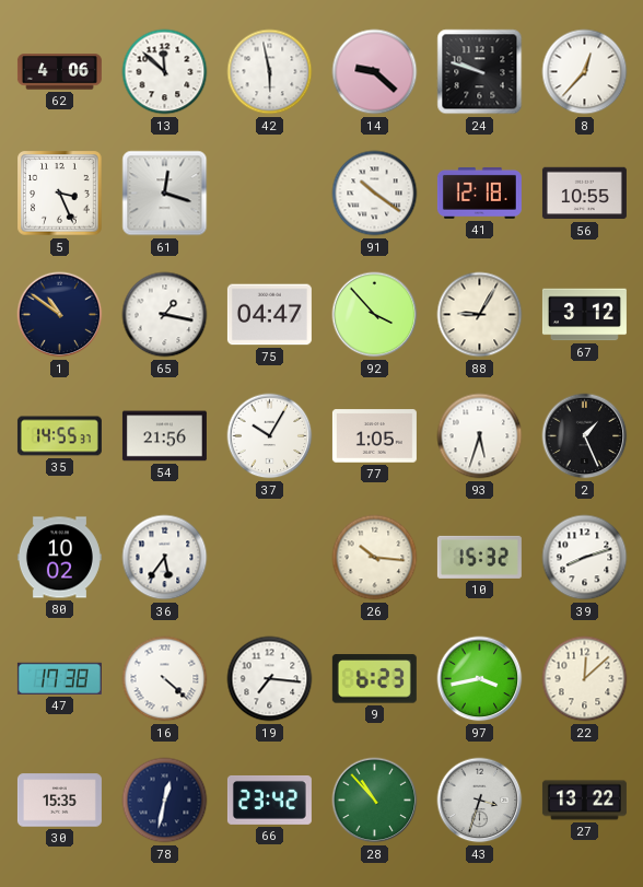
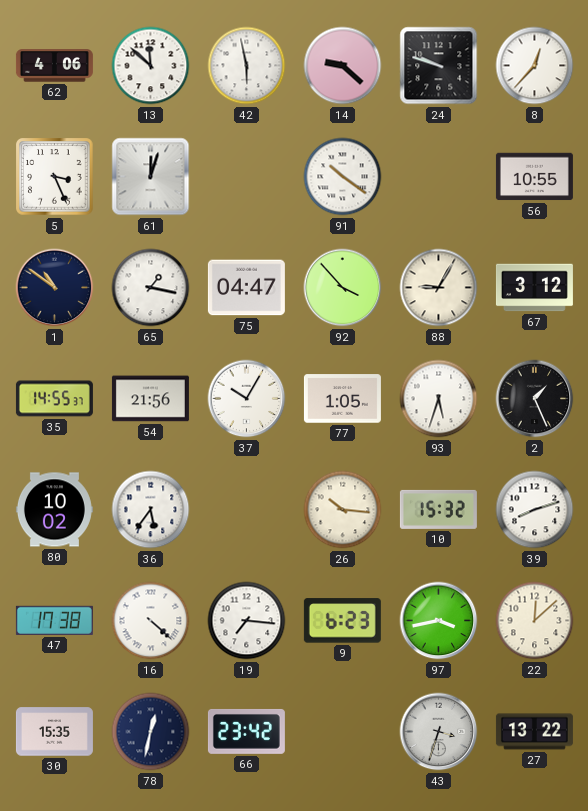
61: 12:18 -> 12:03 (151, 177)
41: 12:18 -> none (479, 192)
28: 10:53 -> none (375, 801)
